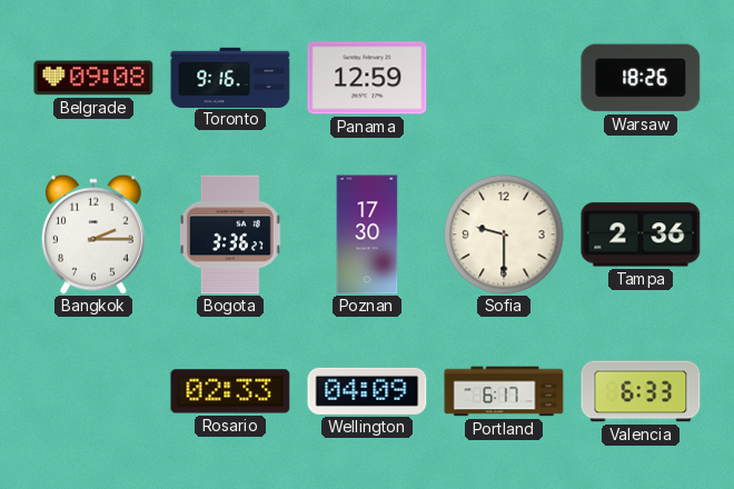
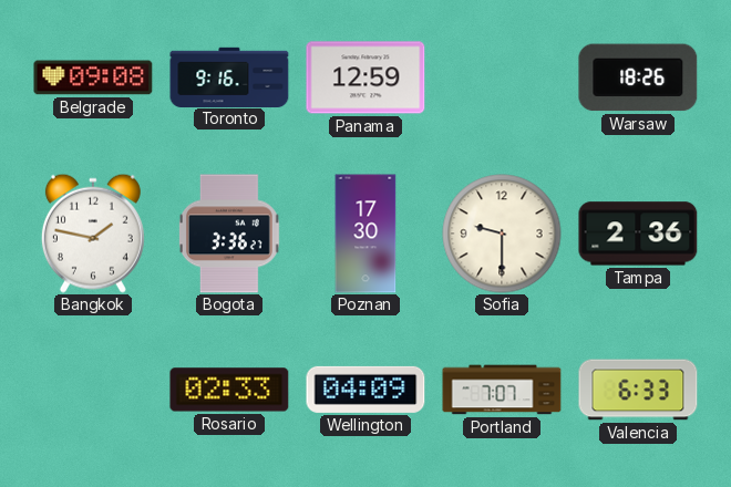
Bangkok: 2:15 -> 1:47 (93, 234)
Portland: 6:17 -> 7:07 (502, 390)
